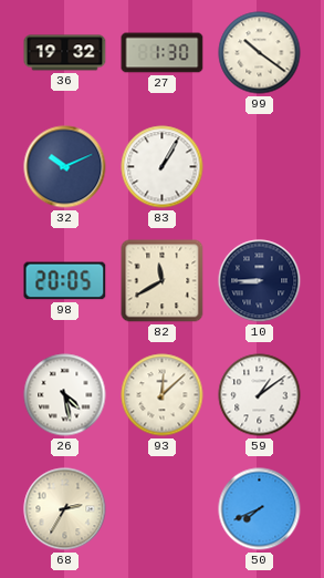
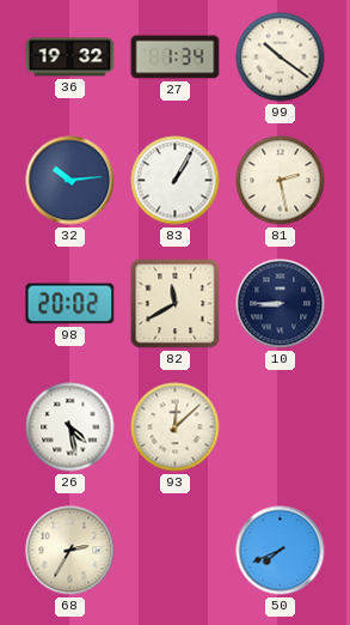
27: 1:30 -> 1:34 (176, 57)
32: 10:11 -> 10:14 (70, 181)
81: none -> 2:28 (281, 181)
98: 20:05 -> 20:02 (70, 304)
59: 1:09 -> none (260, 395)
